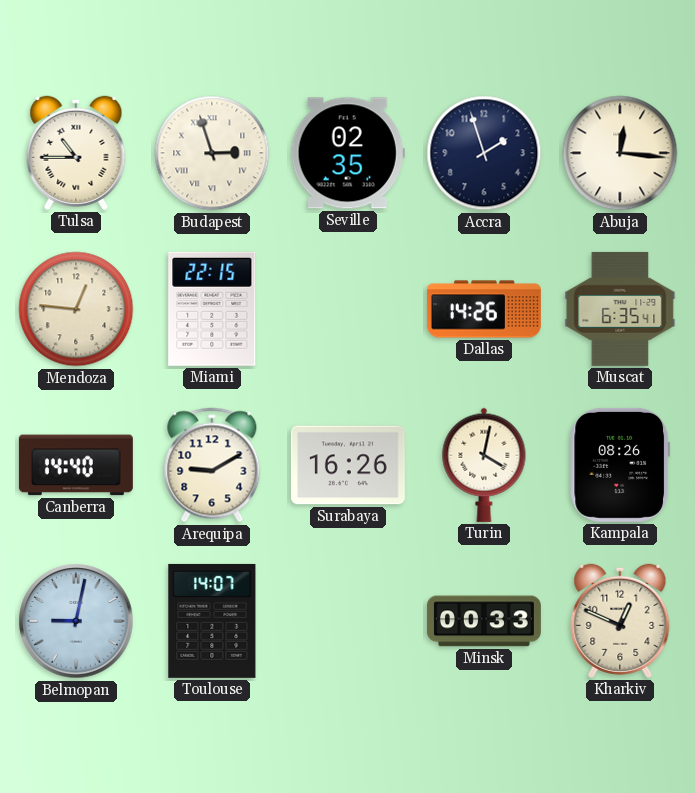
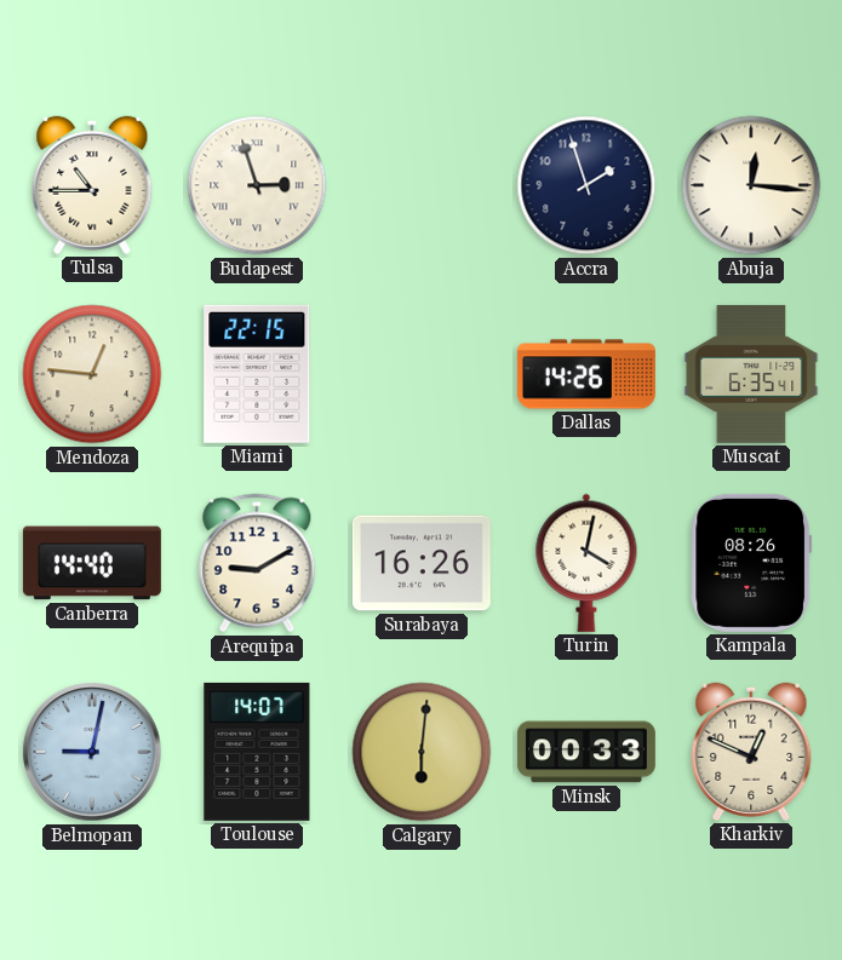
Seville: 02:35 -> none (348, 153)
Calgary: none -> 6:01 (422, 752)
